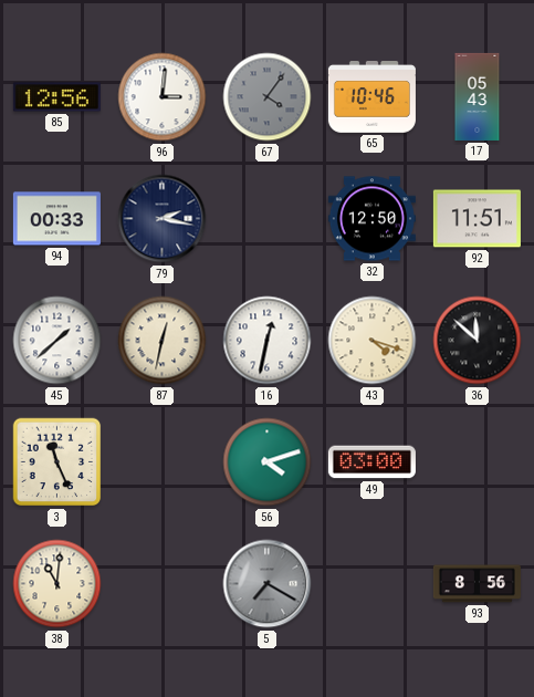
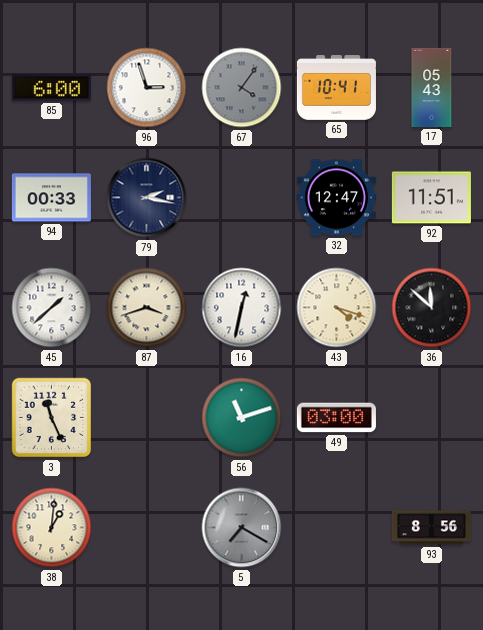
85: 12:56 -> 6:00 (51, 88)
96: 3:01 -> 2:57 (147, 88)
65: 10:46 -> 10:41 (336, 88)
32: 12:50 -> 12:47 (336, 198)
87: 12:32 -> 3:42 (147, 308)
56: 4:12 -> 11:12 (242, 418)
38: 11:01 -> 1:01 (52, 528)
